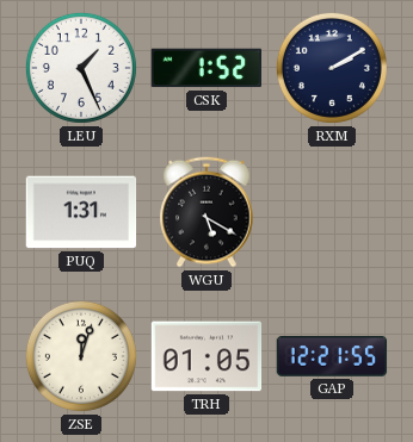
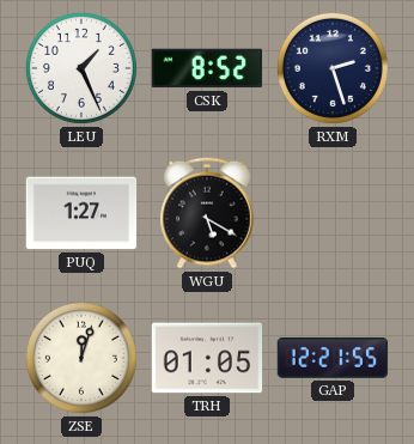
CSK: 1:52 -> 8:52 (207, 68)
RXM: 2:10 -> 2:27 (333, 68)
PUQ: 1:31 -> 1:27 (81, 213)
